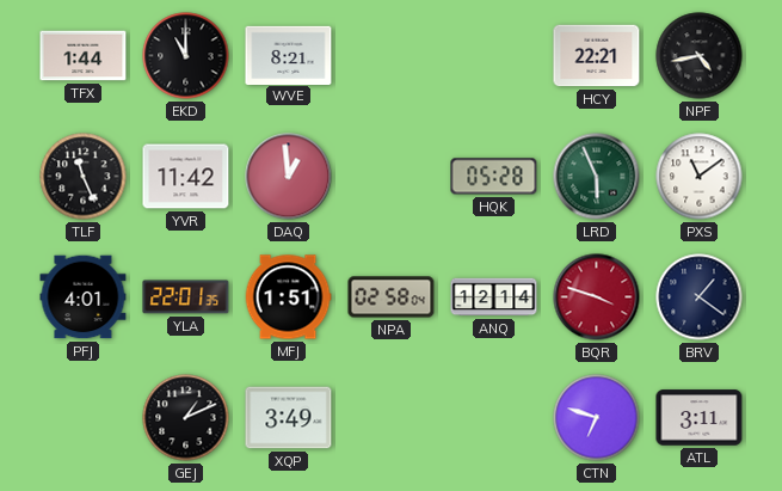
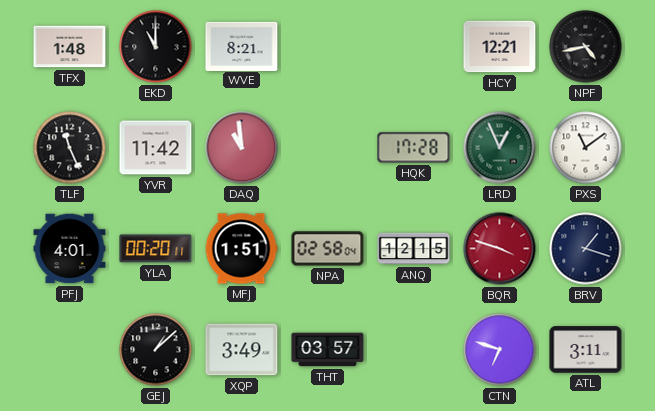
TFX: 1:44 -> 1:48 (70, 47)
HCY: 22:21 -> 12:21 (500, 47)
DAQ: 12:59 -> 10:59 (242, 148)
HQK: 05:28 -> 17:28 (414, 148)
LRD: 5:56 -> 12:56 (500, 148)
YLA: 22:01 -> 00:20 (156, 249)
ANQ: 12:14 -> 12:15 (414, 249)
BRV: 1:21 -> 1:18 (586, 249)
GEJ: 1:11 -> 1:08 (156, 350)
THT: none -> 03:57 (328, 350)
